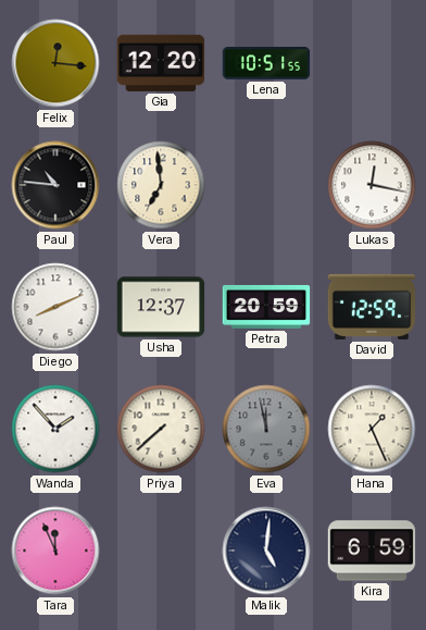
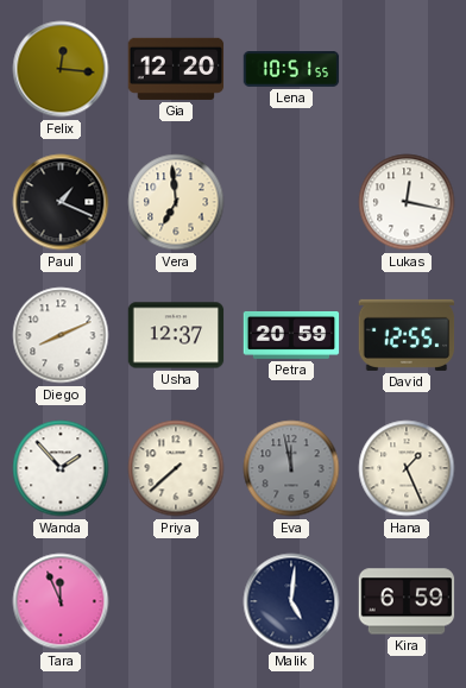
Paul: 10:46 -> 1:19 (61, 202)
David: 12:59 -> 12:55 (407, 335)
